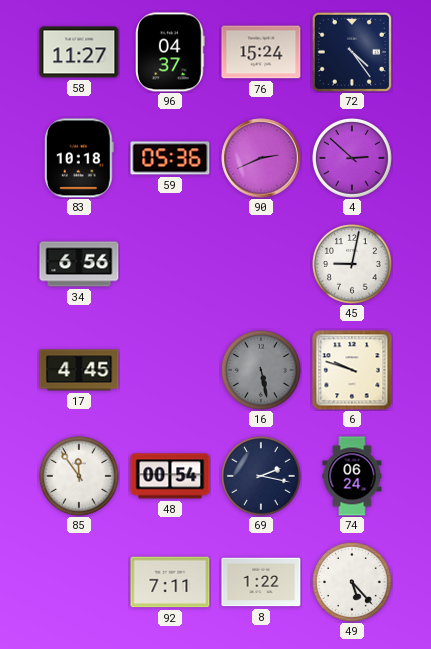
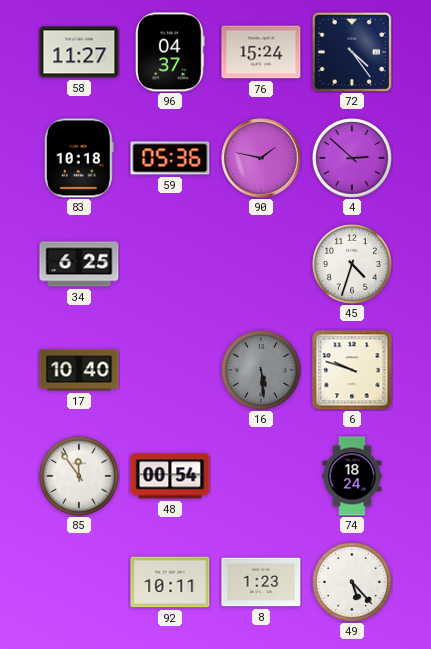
90: 2:41 -> 1:47 (261, 158)
34: 6:56 -> 6:25 (79, 264)
45: 9:02 -> 4:33 (353, 265)
17: 4:45 -> 10:40 (79, 370)
16: 5:28 -> 5:29 (262, 371)
69: 2:17 -> none (262, 477)
74: 06:24 -> 18:24 (352, 476)
92: 7:11 -> 10:11 (170, 582)
8: 1:22 -> 1:23 (261, 582)
